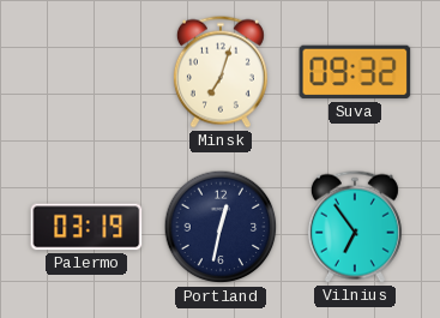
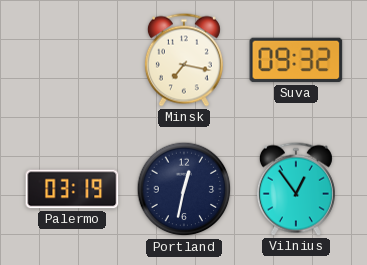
Minsk: 7:03 -> 7:17 (184, 60)
Vilnius: 6:54 -> 12:54 (296, 189)
